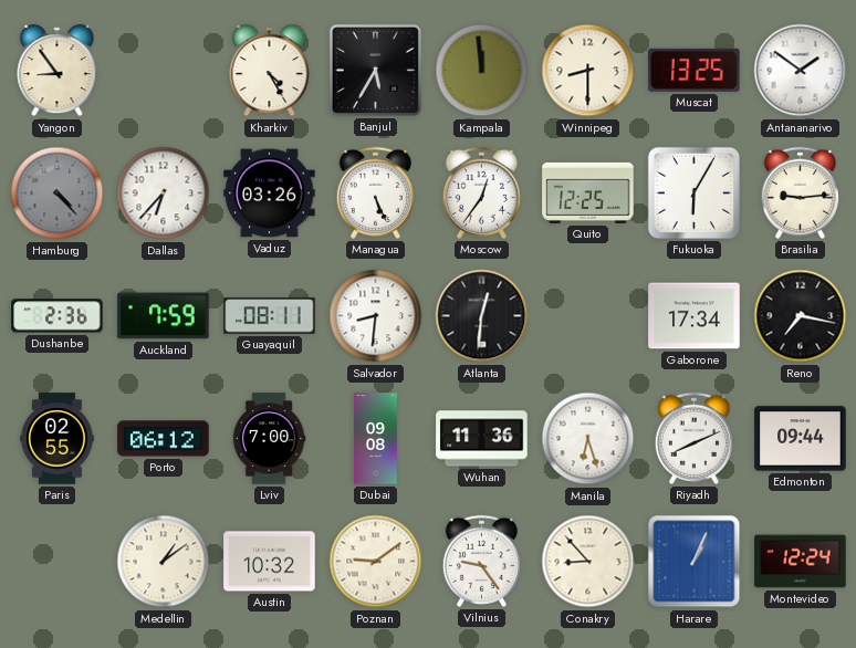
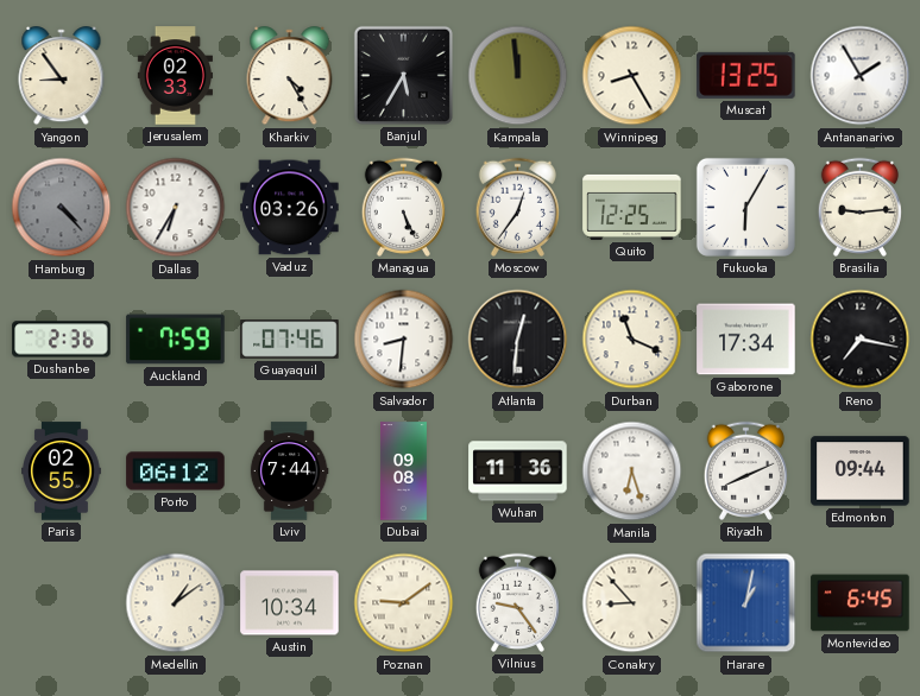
Jerusalem: none -> 02:33 (175, 76)
Winnipeg: 8:30 -> 8:25 (632, 76)
Antananarivo: 1:51 -> 1:55 (861, 76)
Dallas: 6:37 -> 6:35 (176, 208)
Guayaquil: 08:11 -> 07:46 (290, 340)
Durban: none -> 11:19 (632, 340)
Lviv: 7:00 -> 7:44 (289, 472)
Austin: 10:32 -> 10:34 (290, 603)
Harare: 1:04 -> 1:02 (746, 603)
Montevideo: 12:24 -> 6:45 (861, 603)
